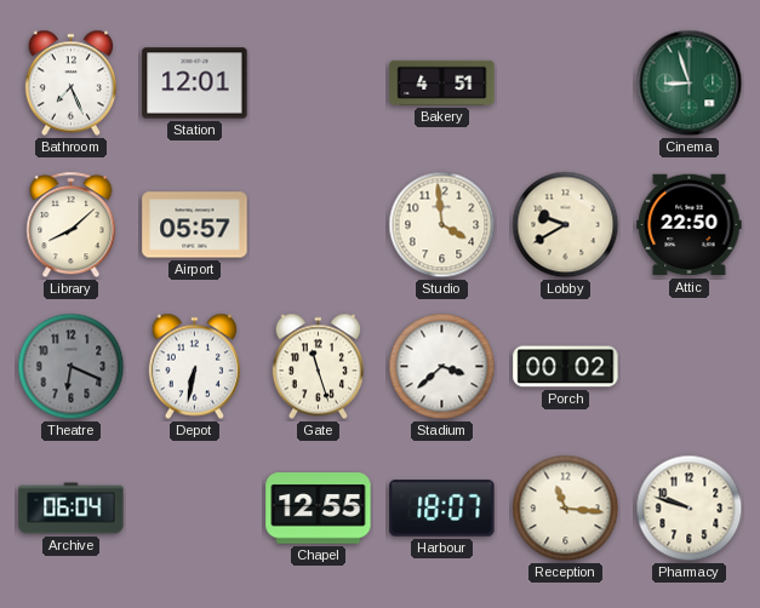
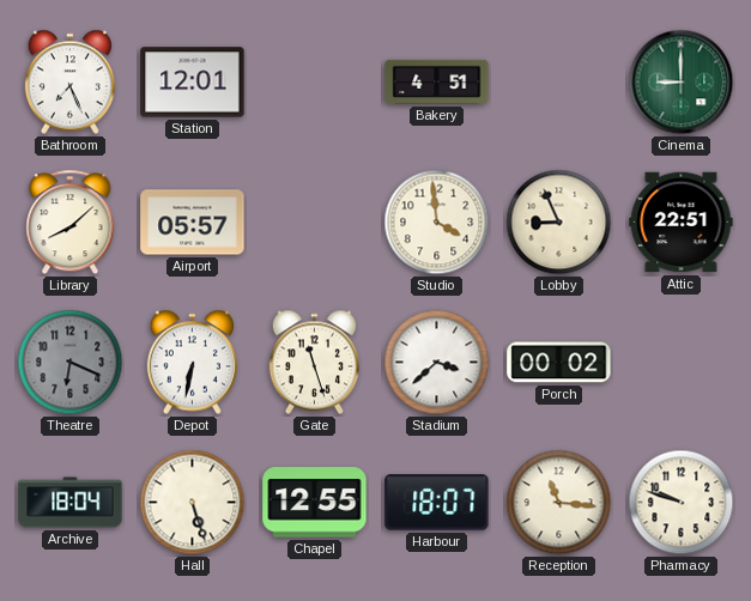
Cinema: 8:57 -> 9:00 (682, 83)
Lobby: 9:40 -> 8:56 (559, 223)
Attic: 22:50 -> 22:51 (682, 223)
Archive: 06:04 -> 18:04 (71, 503)
Hall: none -> 5:27 (193, 503)
